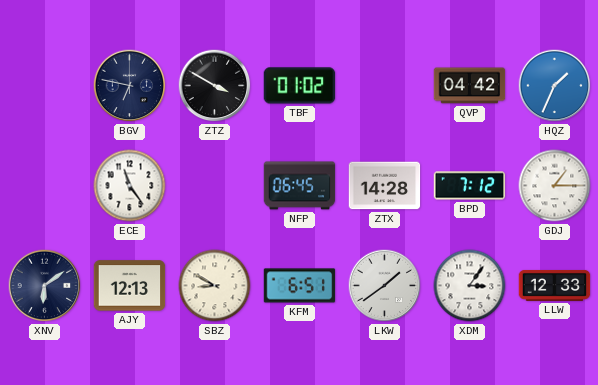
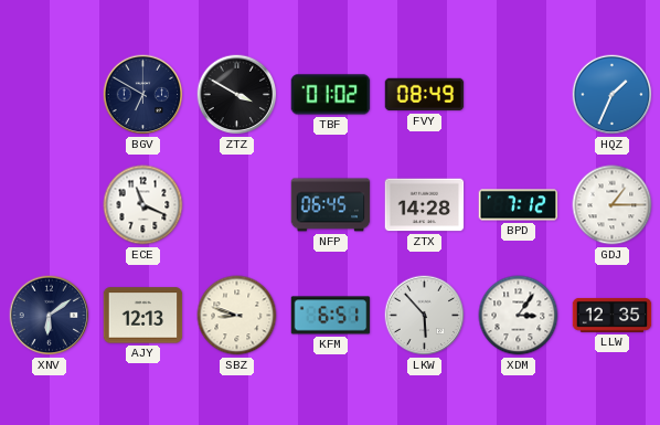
BGV: 6:47 -> 6:50 (143, 95)
FVY: none -> 08:49 (425, 95)
QVP: 04:42 -> none (470, 86)
ECE: 11:24 -> 11:19 (143, 205)
SBZ: 8:50 -> 8:48 (237, 316)
LKW: 1:39 -> 5:53 (425, 316)
LLW: 12:33 -> 12:35 (613, 315)
